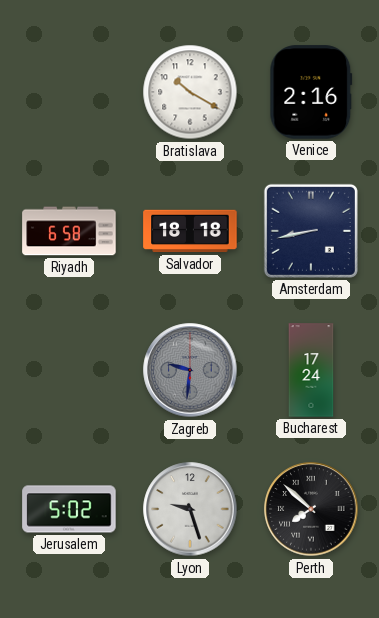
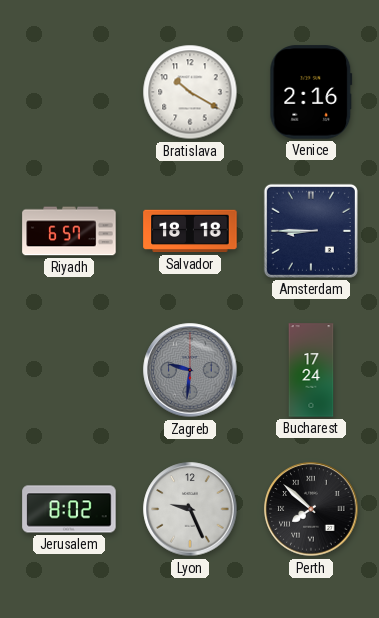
Riyadh: 6:58 -> 6:57 (69, 231)
Amsterdam: 8:43 -> 8:45 (311, 231)
Jerusalem: 5:02 -> 8:02 (69, 509)
Lyon: 9:27 -> 9:26 (190, 509)
